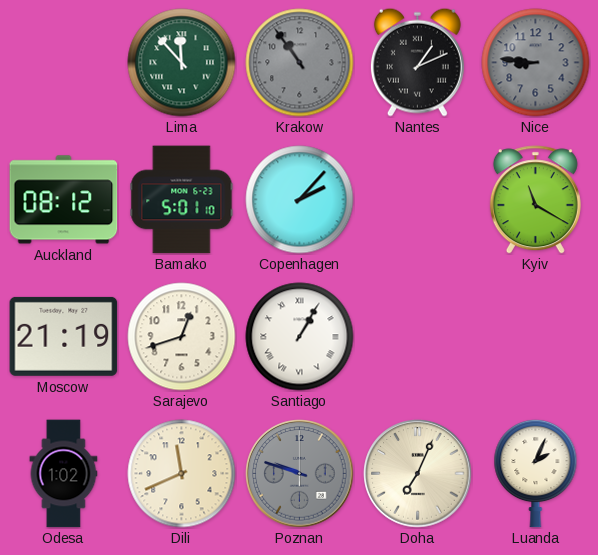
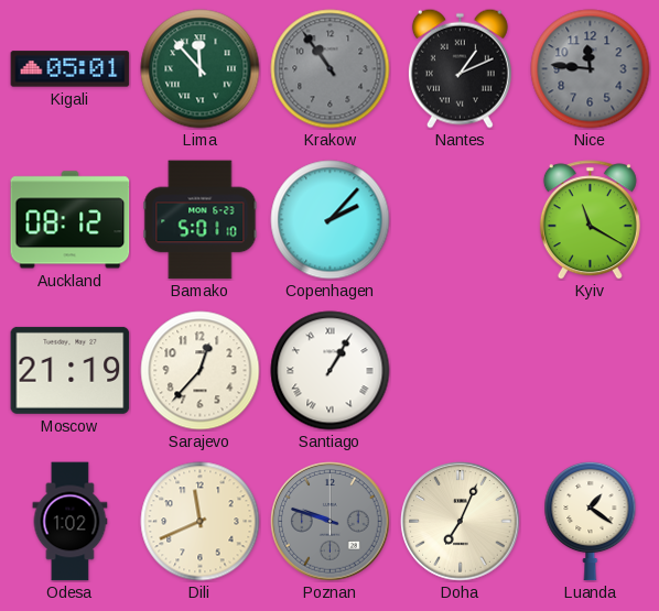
Kigali: none -> 05:01 (71, 69)
Nice: 8:46 -> 11:46 (591, 69)
Sarajevo: 12:42 -> 12:37 (201, 371)
Luanda: 2:04 -> 1:21 (591, 521)
